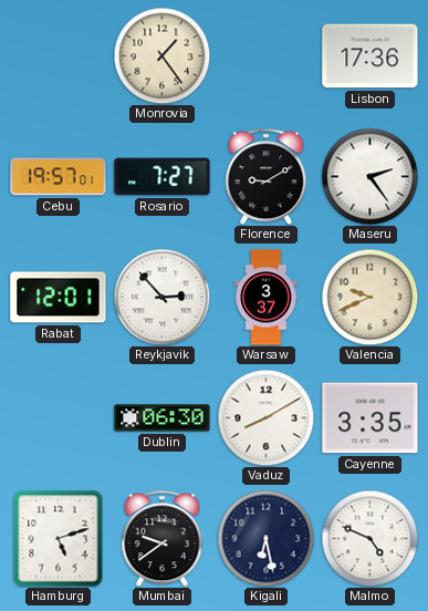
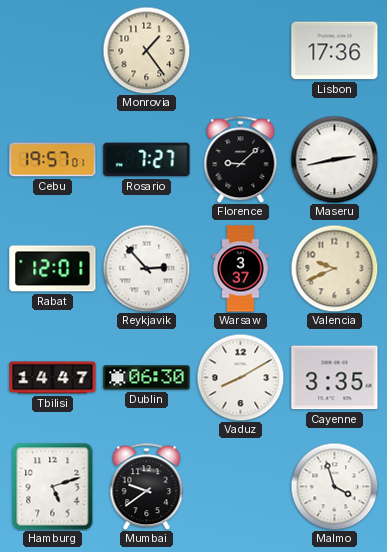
Florence: 9:10 -> 9:08 (241, 159)
Maseru: 2:24 -> 2:43 (334, 159)
Tbilisi: none -> 14:47 (53, 378)
Kigali: 6:28 -> none (265, 538)
Malmo: 4:49 -> 3:57 (334, 486)
